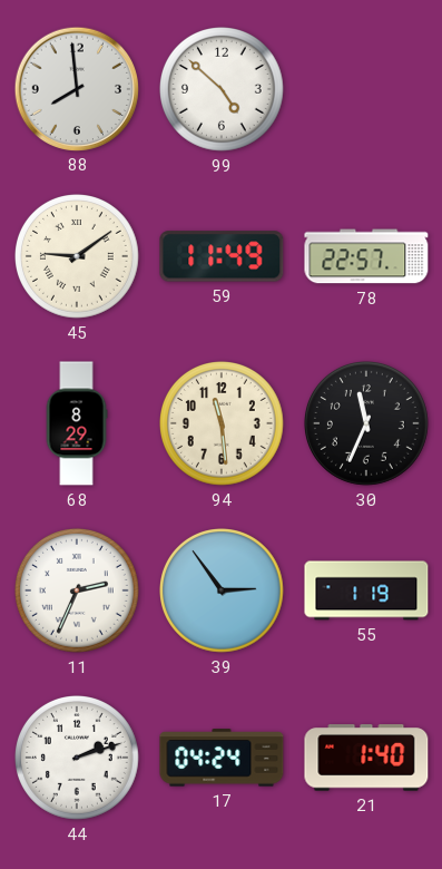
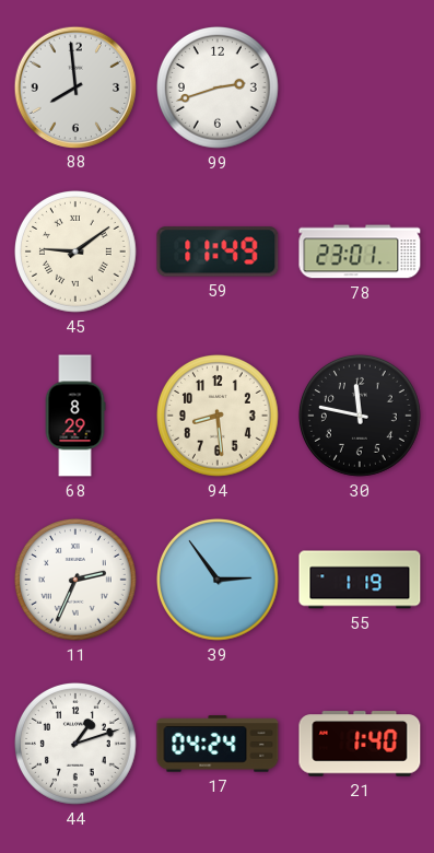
99: 4:52 -> 2:42 (219, 89)
78: 22:57 -> 23:01 (360, 252)
94: 11:29 -> 8:29 (219, 417)
30: 11:34 -> 11:47 (361, 417)
44: 2:12 -> 1:12 (77, 745)
